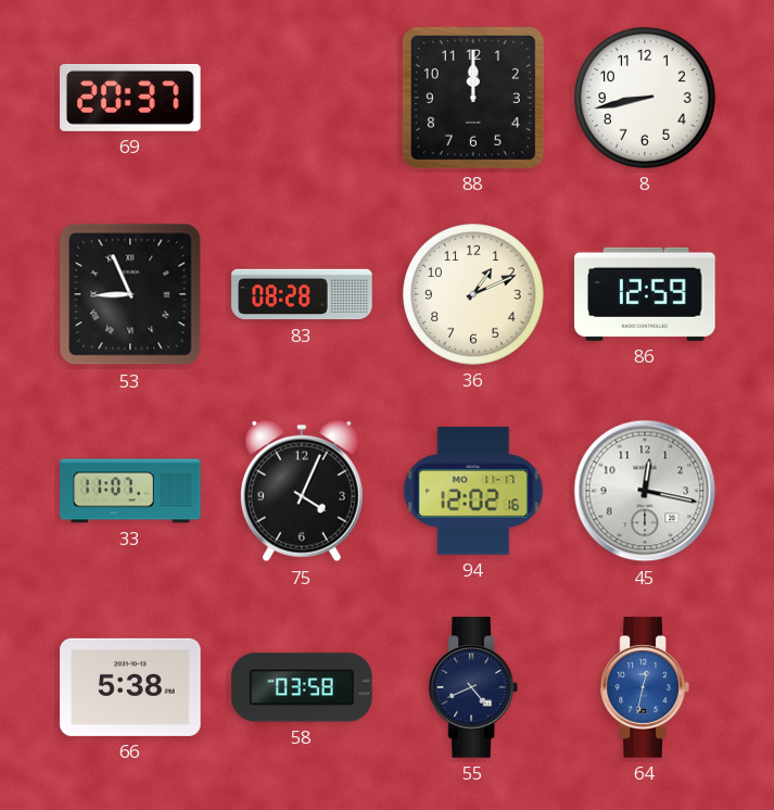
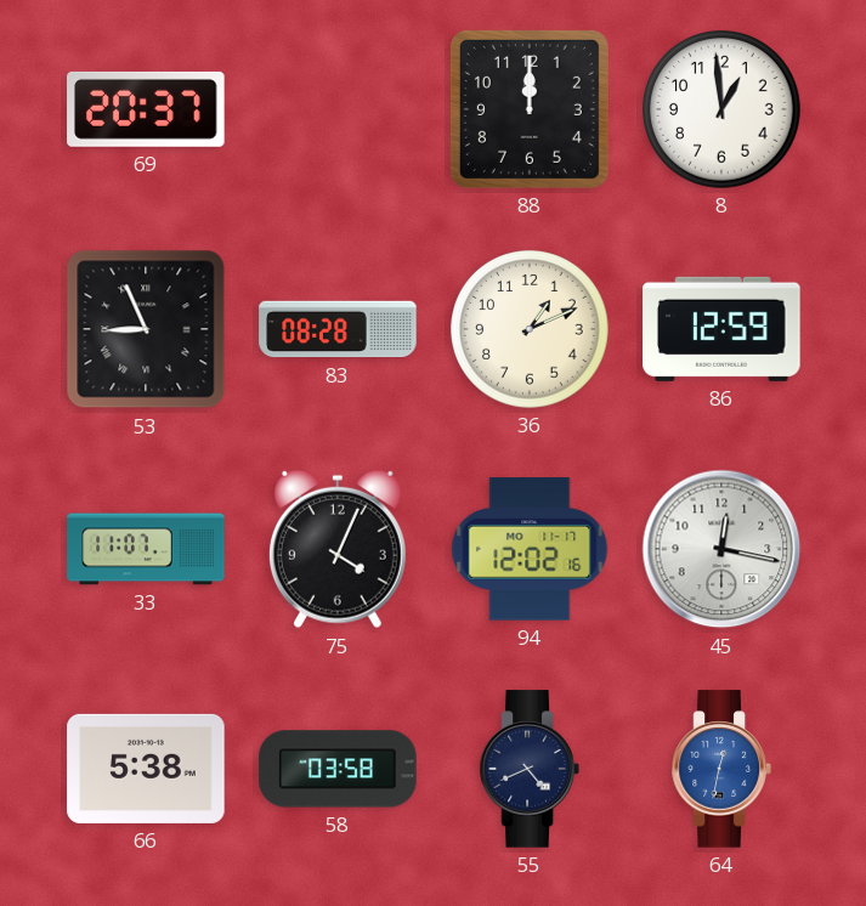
8: 8:43 -> 12:59 (721, 109)
